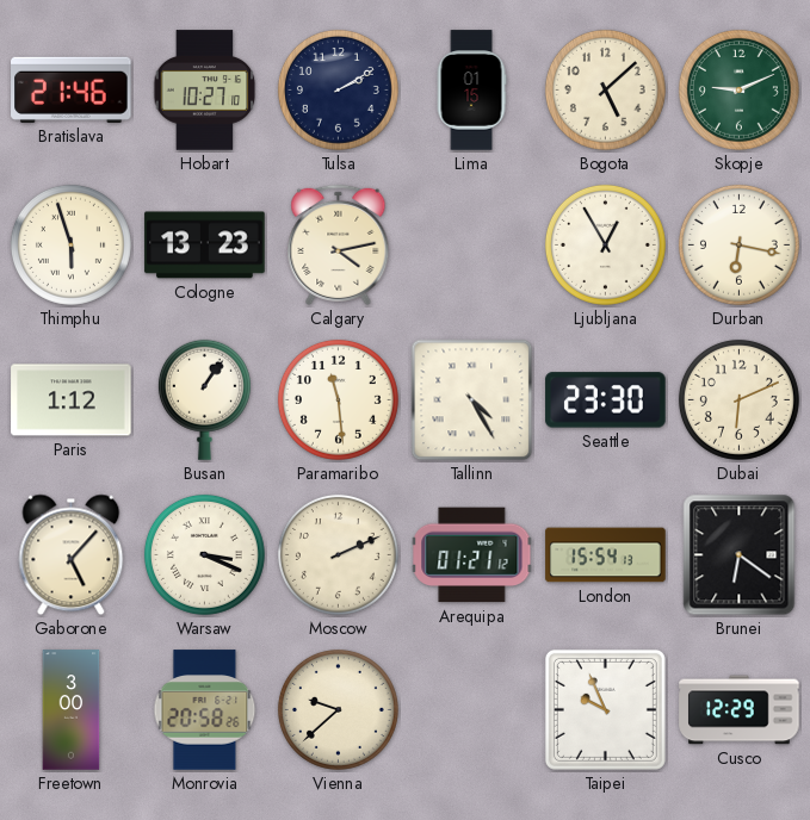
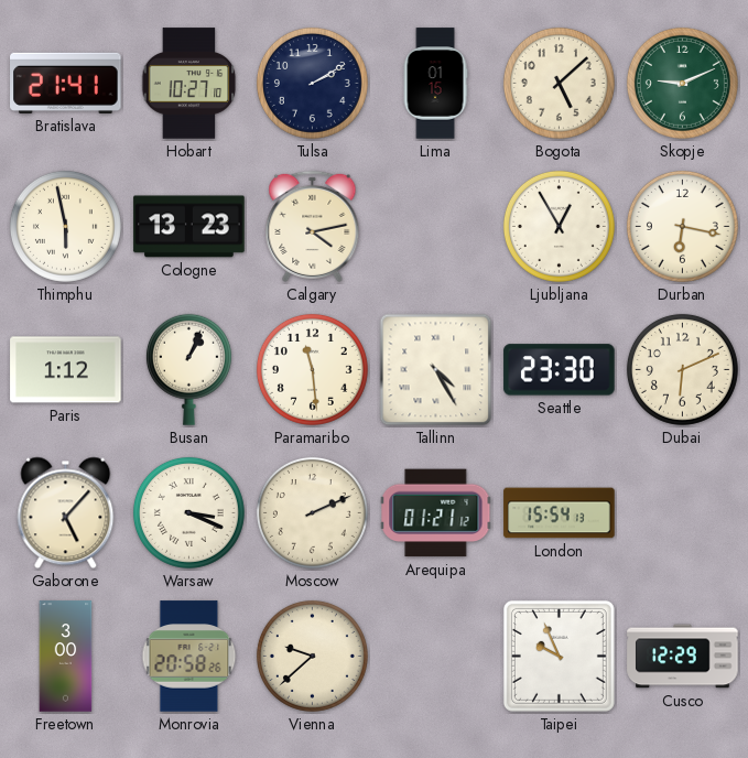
Bratislava: 21:46 -> 21:41 (66, 83)
Thimphu: 5:57 -> 5:58 (65, 226)
Busan: 1:06 -> 1:04 (188, 369)
Brunei: 6:21 -> none (740, 555)
